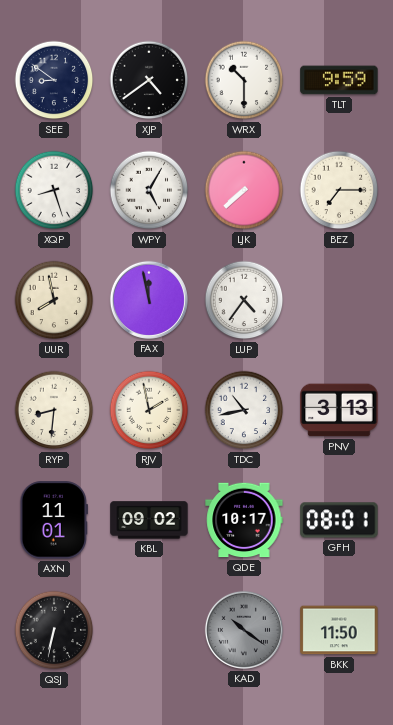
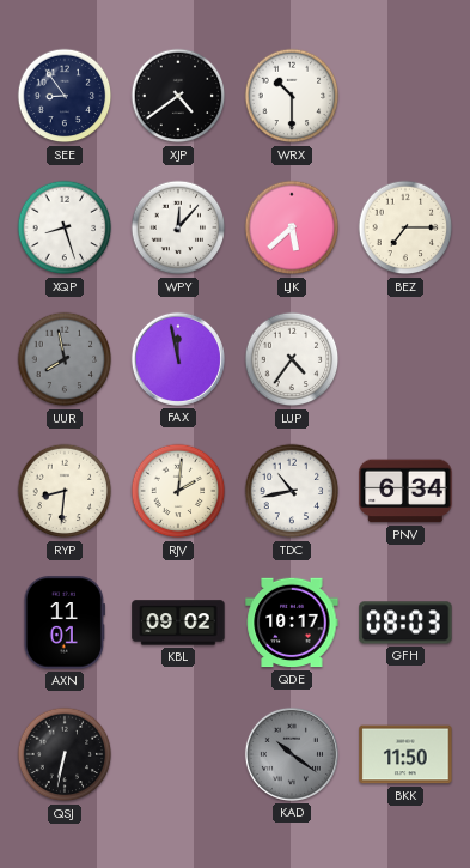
SEE: 8:51 -> 8:54 (65, 96)
TLT: 9:59 -> none (339, 80)
WPY: 5:05 -> 12:07 (178, 227)
LJK: 7:38 -> 5:38 (292, 227)
UUR dial: cream -> grey (65, 359)
RJV: 1:58 -> 2:01 (178, 491)
PNV: 3:13 -> 6:34 (405, 491)
GFH: 08:01 -> 08:03 (405, 623)
